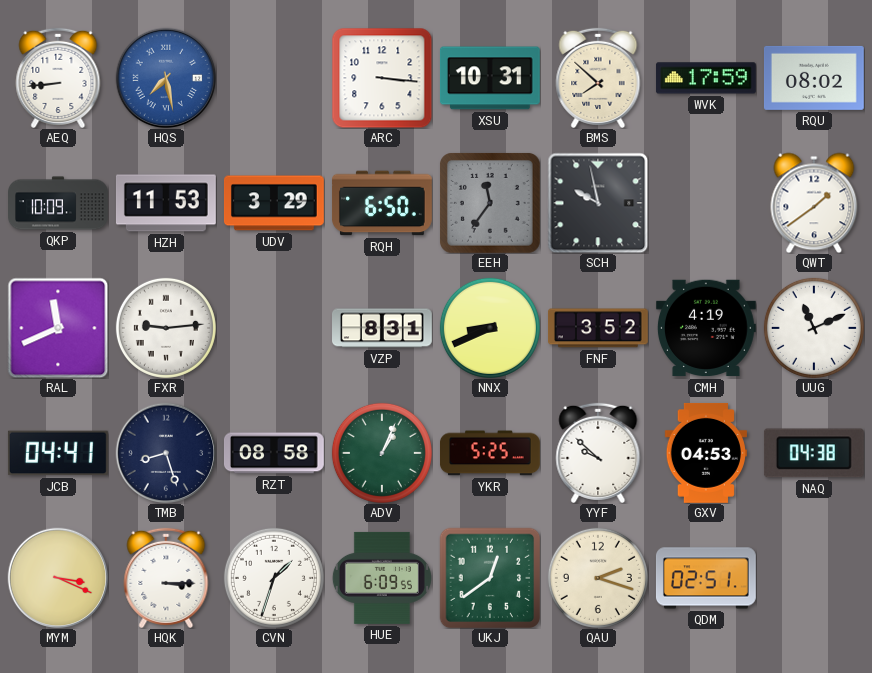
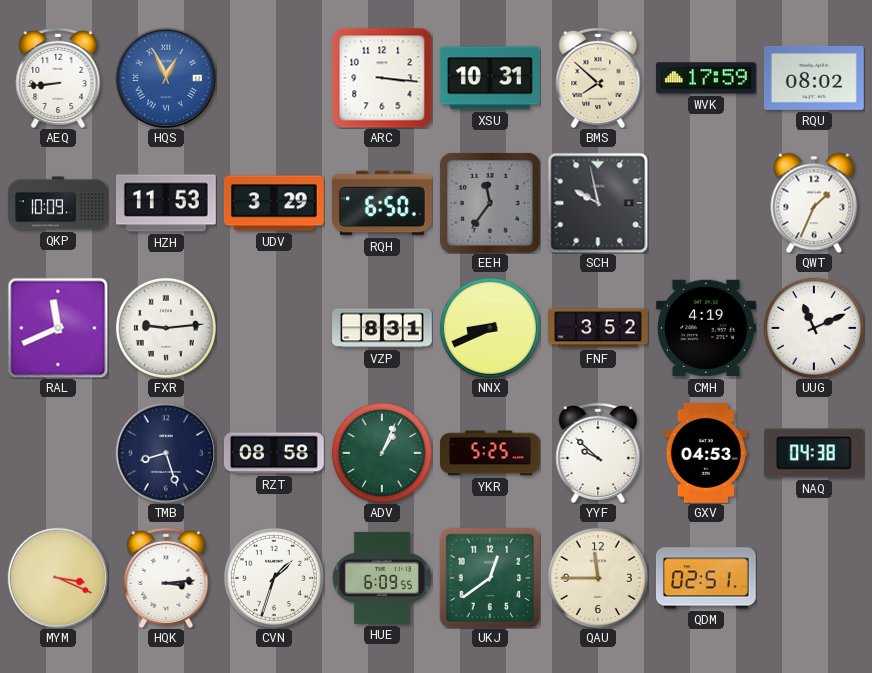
HQS: 7:28 -> 12:56 (166, 78)
QWT: 1:39 -> 1:34 (814, 203)
JCB: 04:41 -> none (58, 453)
HQK: 3:15 -> 3:14 (166, 578)
QAU: 2:18 -> 11:45 (598, 578)
